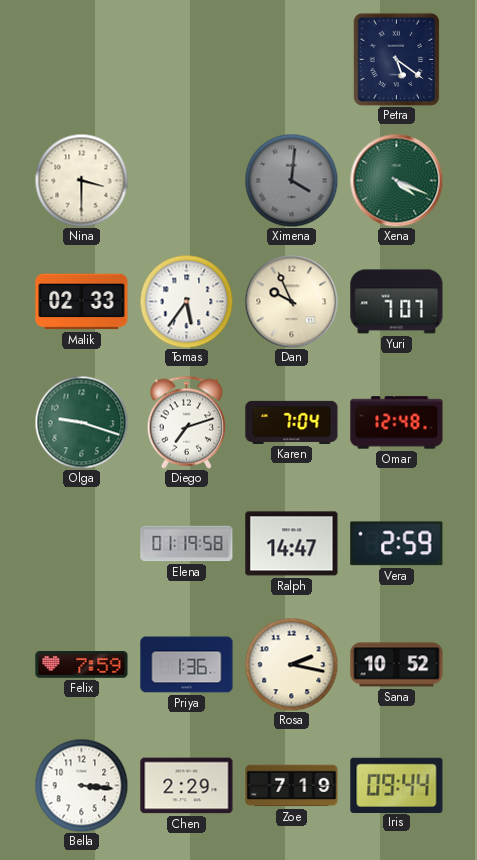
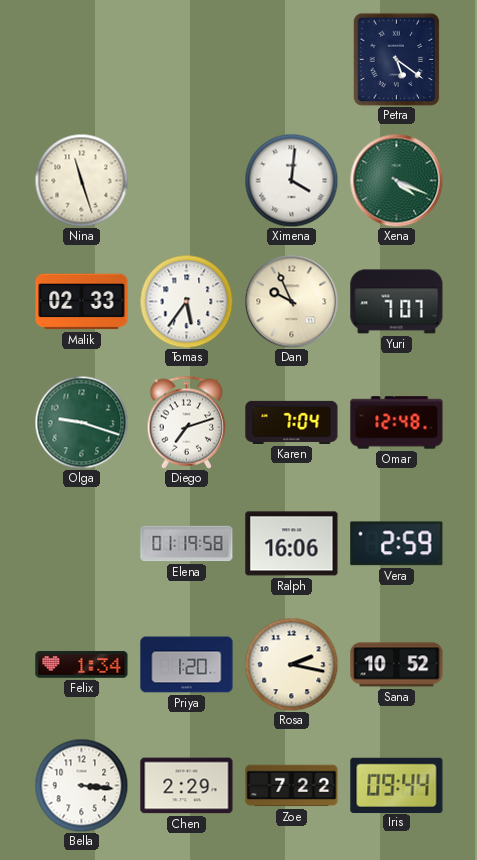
Nina: 3:30 -> 11:27 (81, 180)
Ximena dial: grey -> white (291, 180)
Ralph: 14:47 -> 16:06 (292, 544)
Felix: 7:59 -> 1:34 (82, 665)
Priya: 1:36 -> 1:20 (187, 665)
Zoe: 7:19 -> 7:22 (292, 786)
